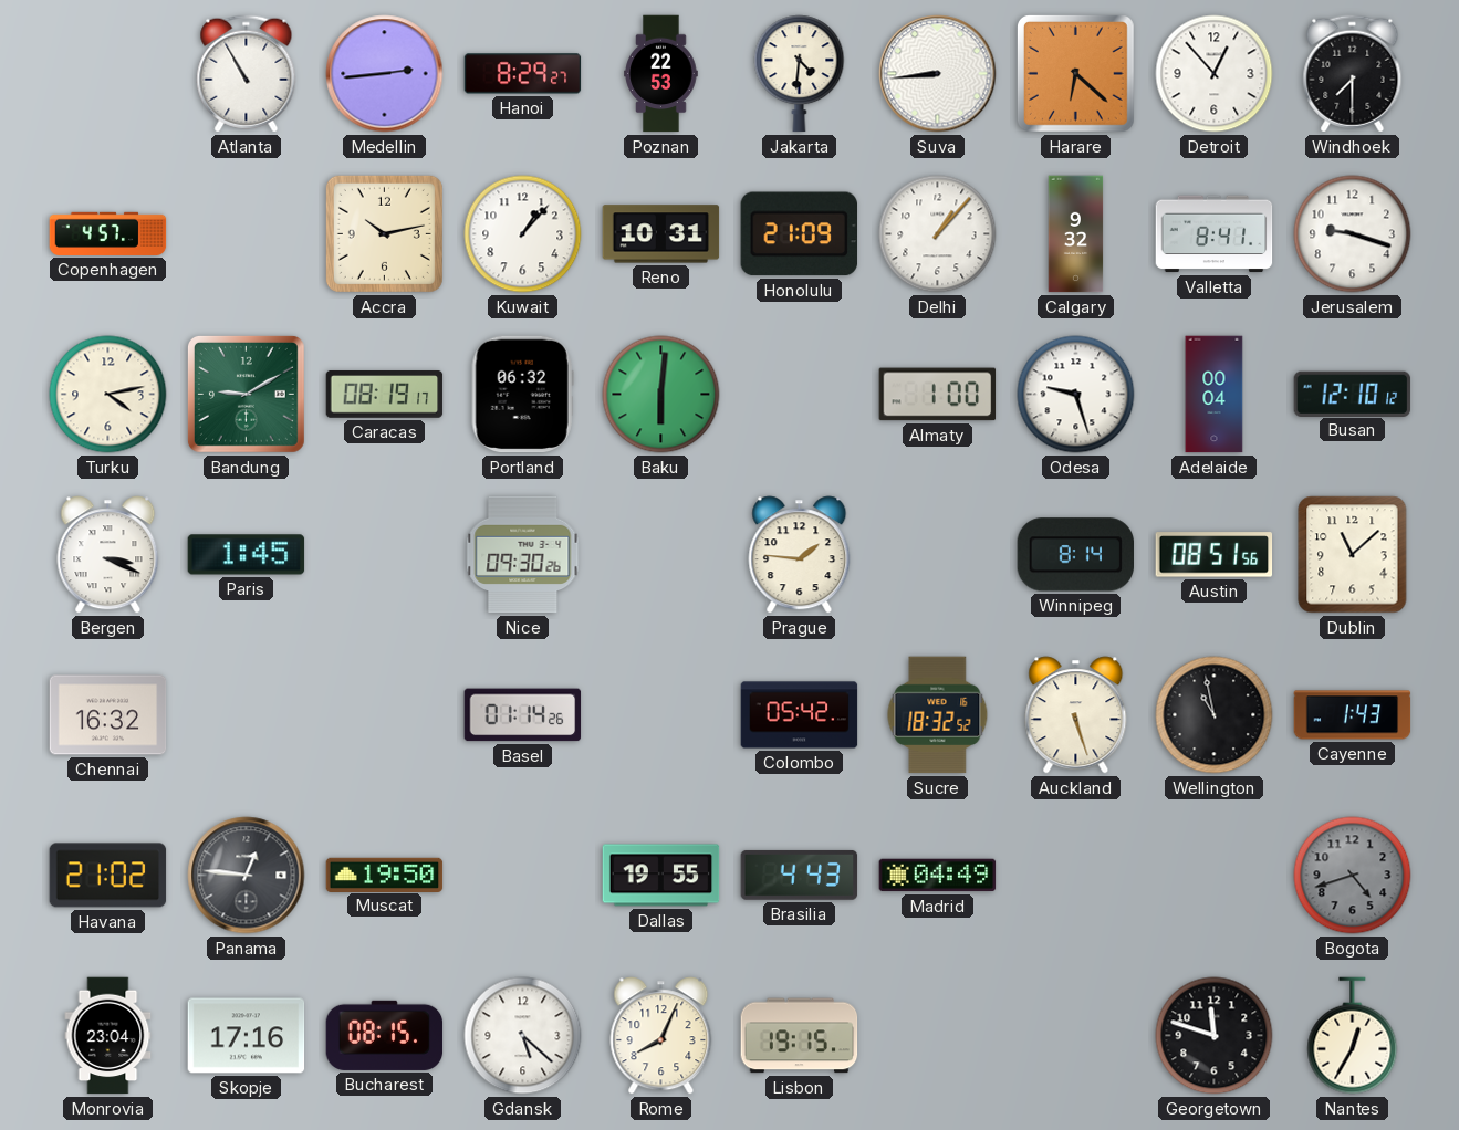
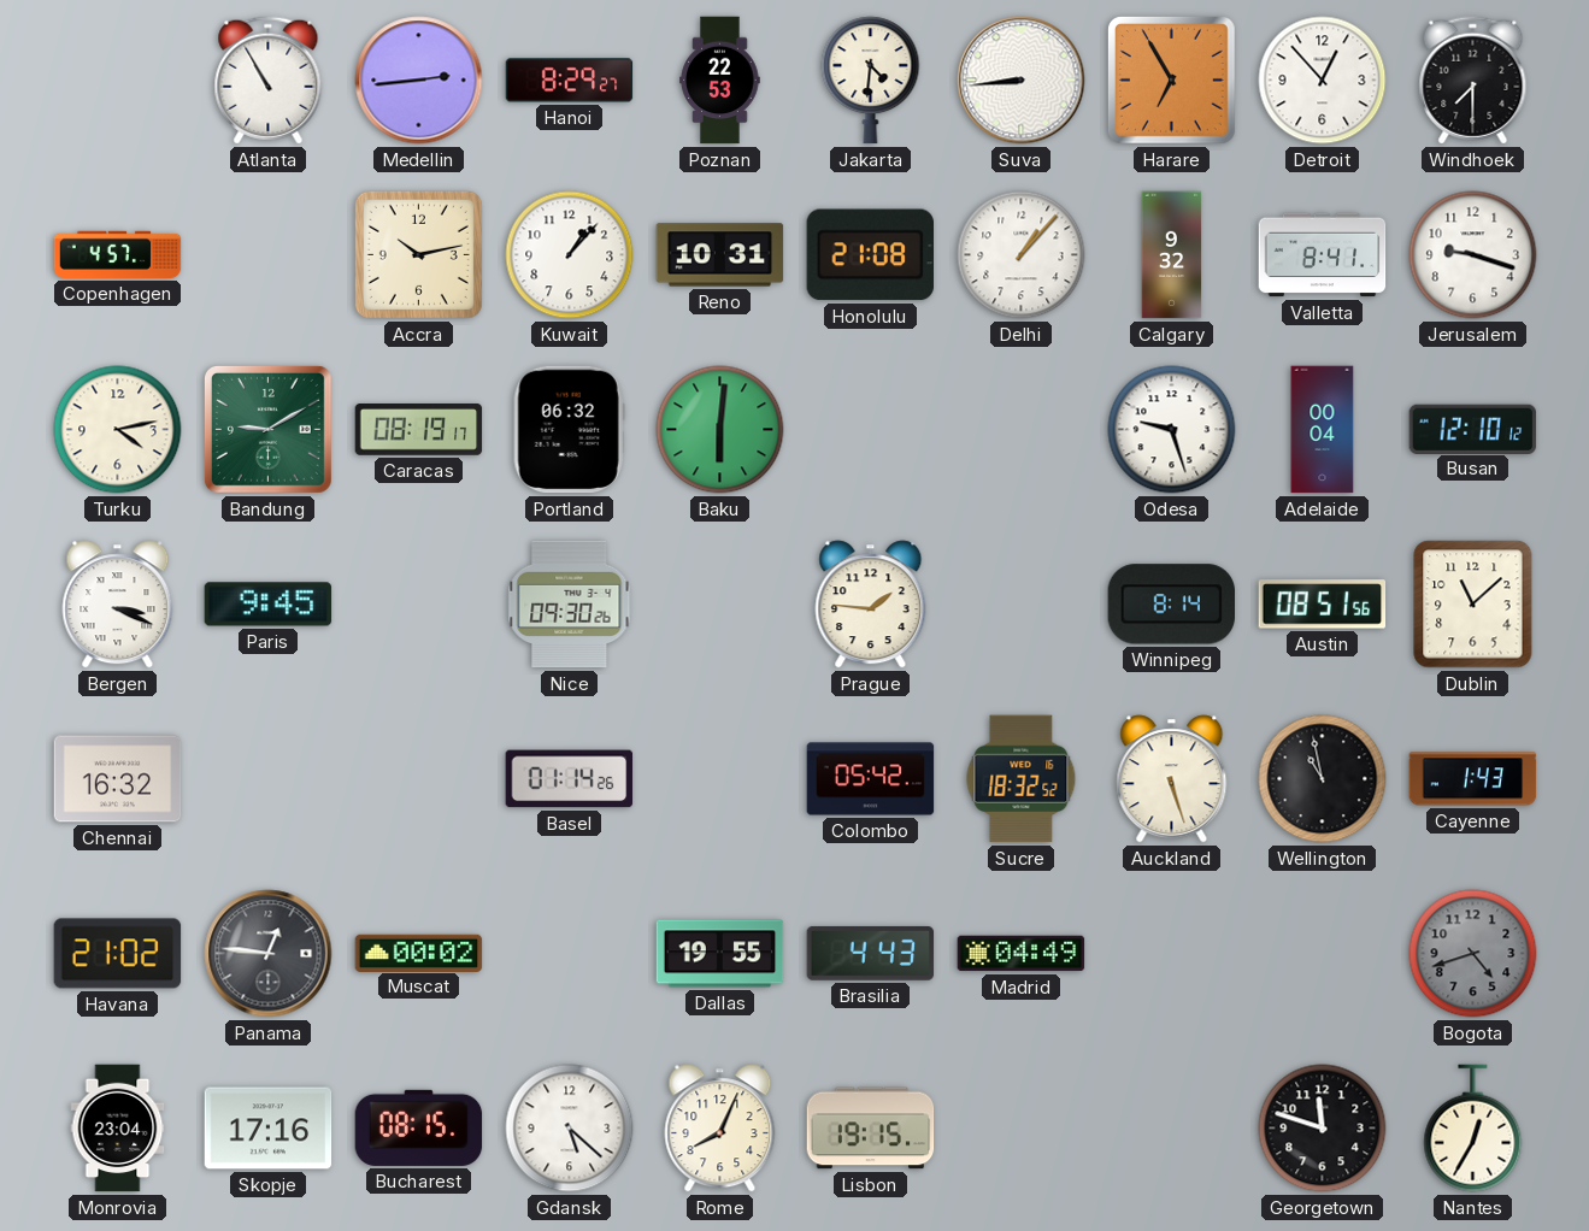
Harare: 6:22 -> 6:55 (1171, 79)
Honolulu: 21:09 -> 21:08 (870, 255)
Almaty: 1:00 -> none (938, 395)
Paris: 1:45 -> 9:45 (269, 605)
Muscat: 19:50 -> 00:02 (419, 953)
